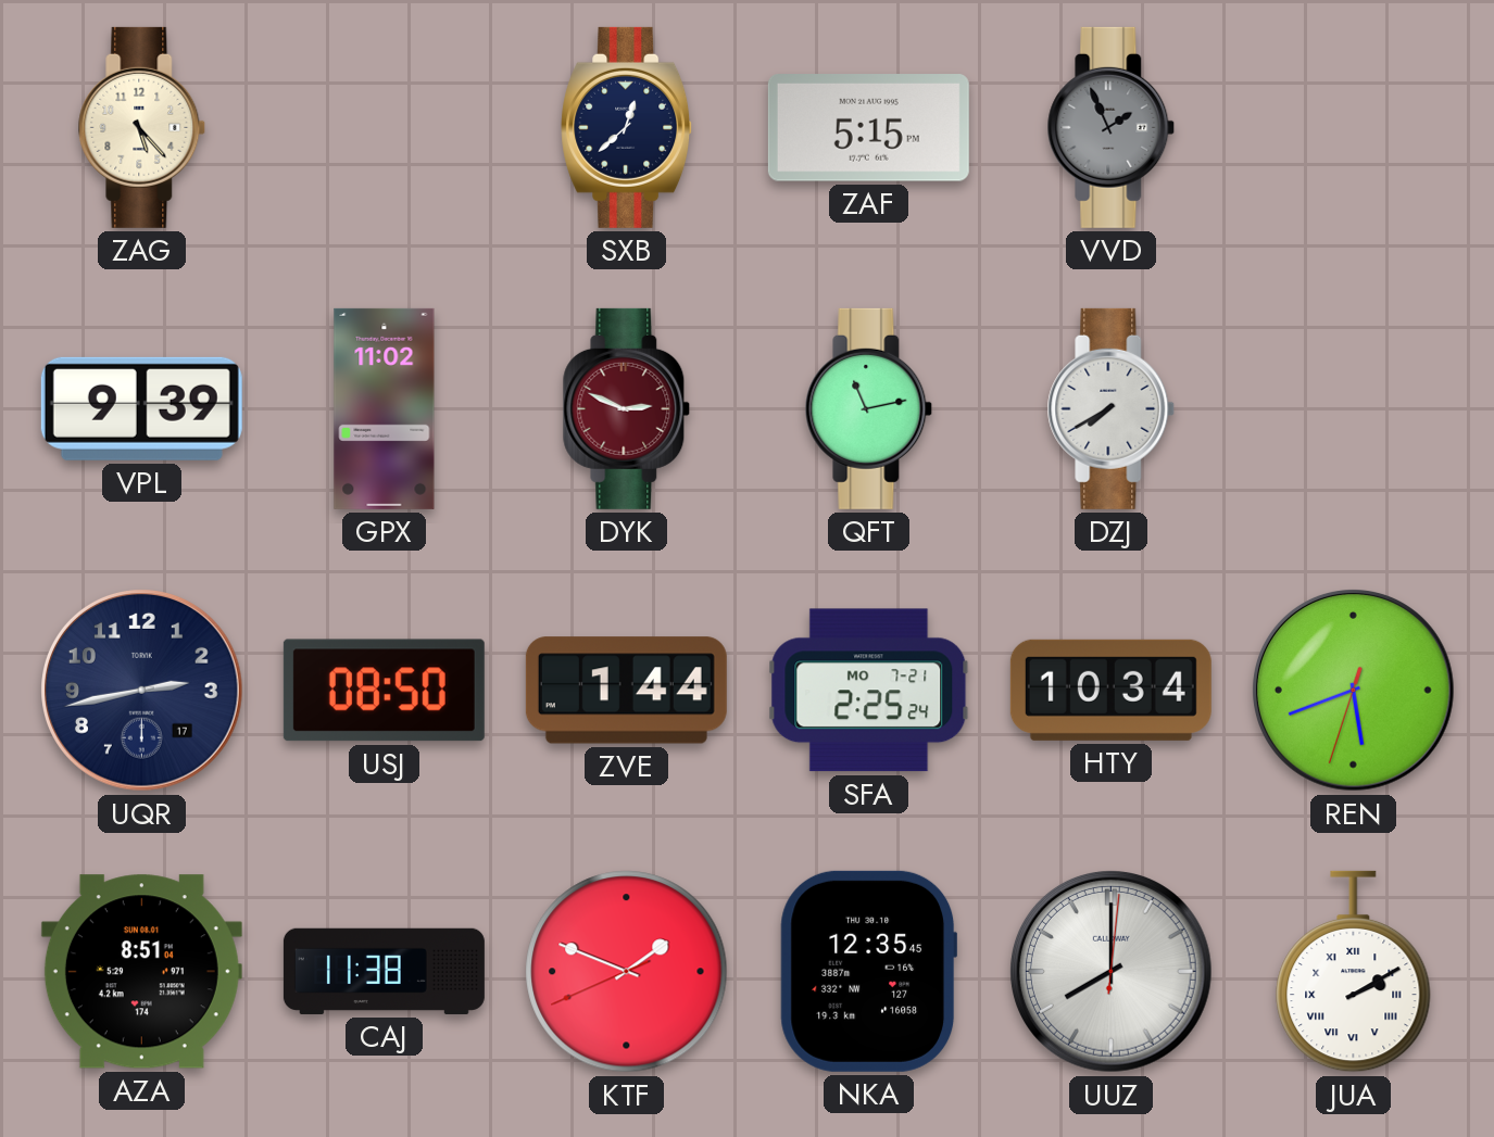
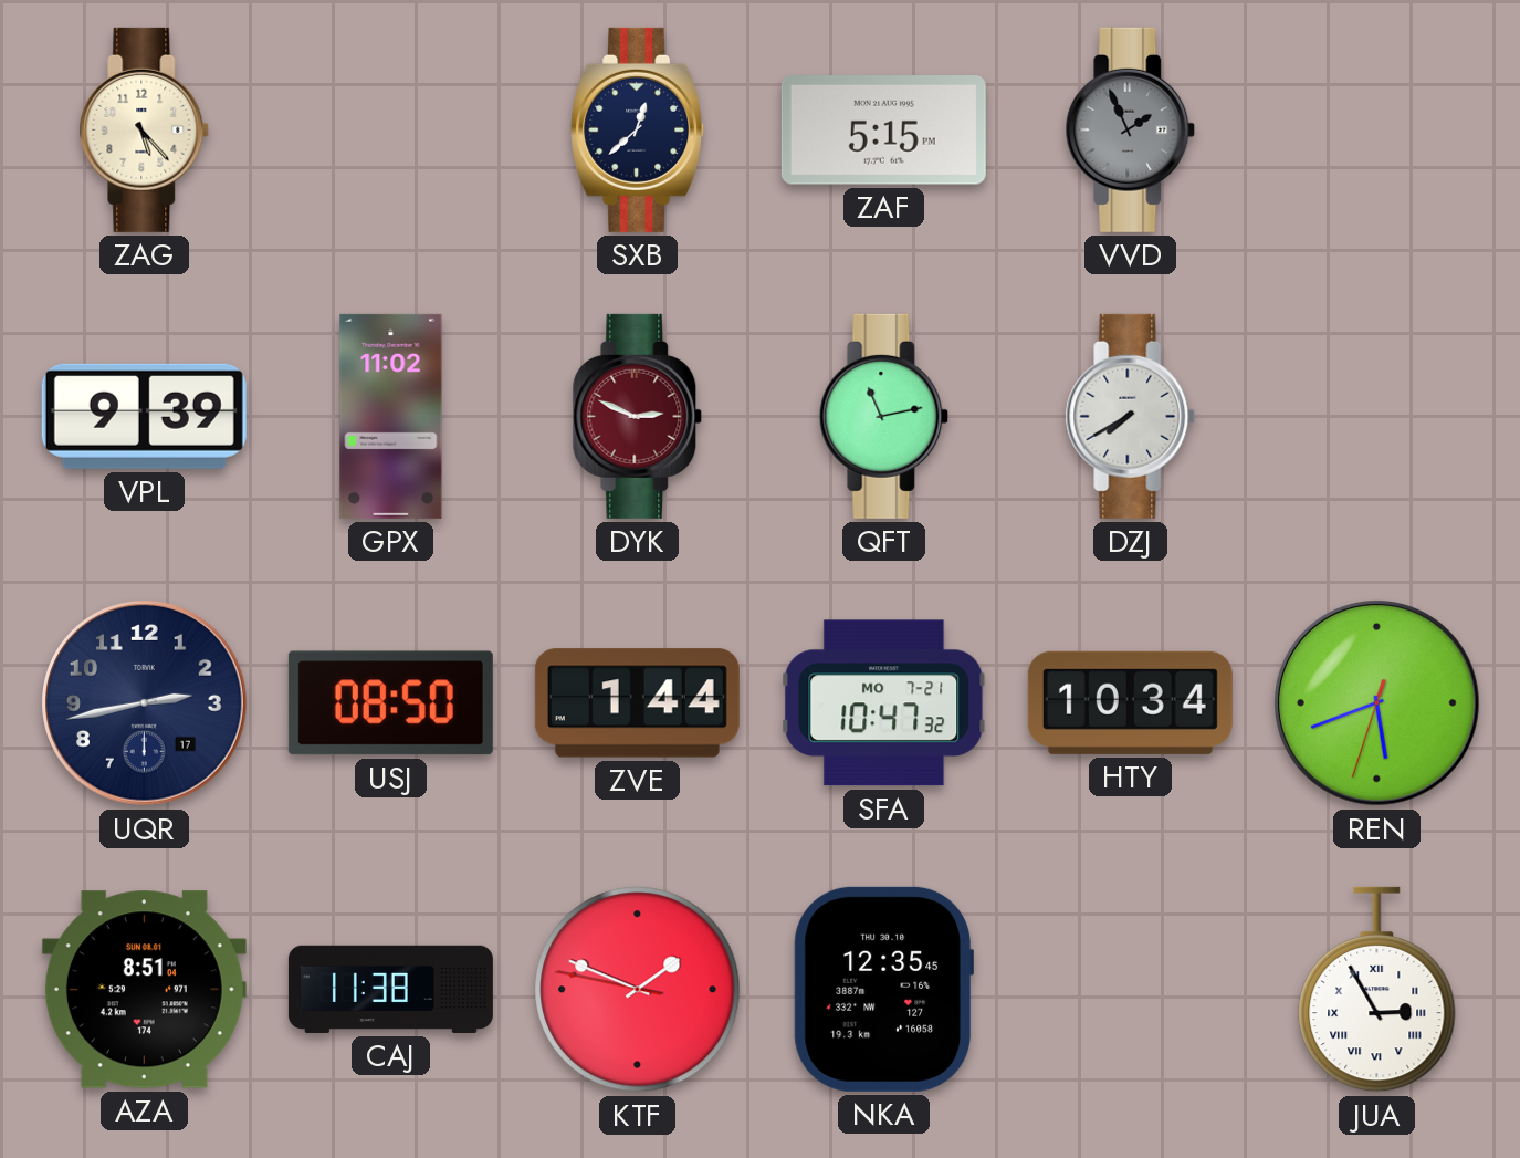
SFA: 2:25 -> 10:47 (884, 703)
KTF: 1:48:41 -> 1:48:47 (638, 990)
UUZ: 8:00 -> none (1112, 972)
JUA: 2:10 -> 2:55 (1377, 990)
